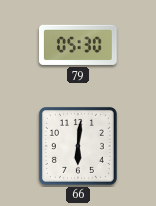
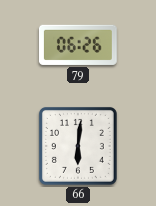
79: 05:30 -> 06:26 (78, 45)
